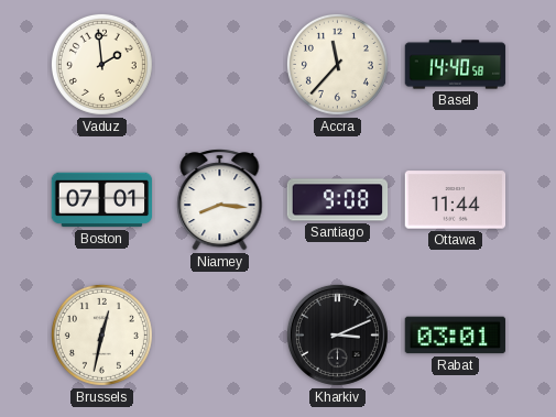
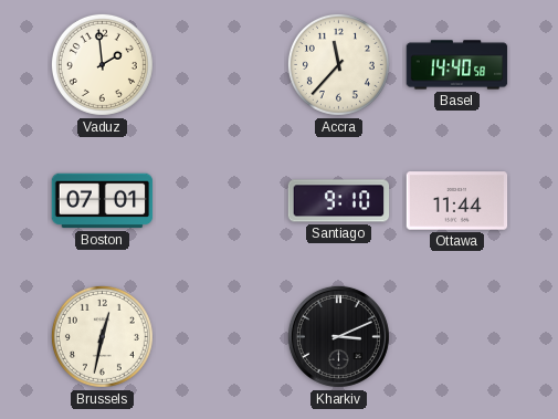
Niamey: 8:16 -> none (220, 200)
Santiago: 9:08 -> 9:10 (339, 201)
Rabat: 03:01 -> none (456, 336)
